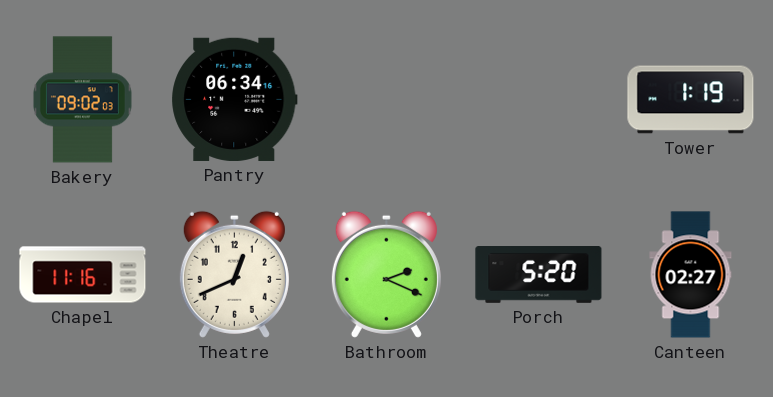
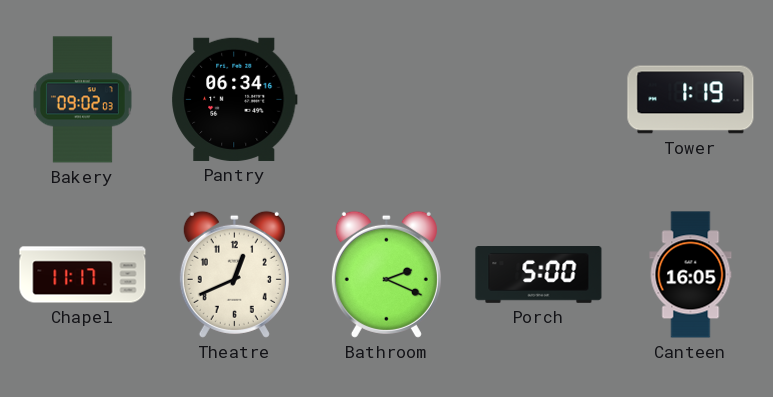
Chapel: 11:16 -> 11:17 (83, 275)
Porch: 5:20 -> 5:00 (539, 275)
Canteen: 02:27 -> 16:05 (691, 275)
